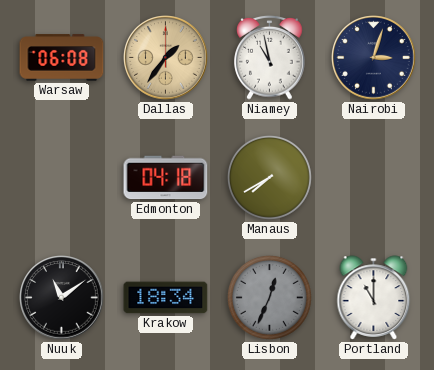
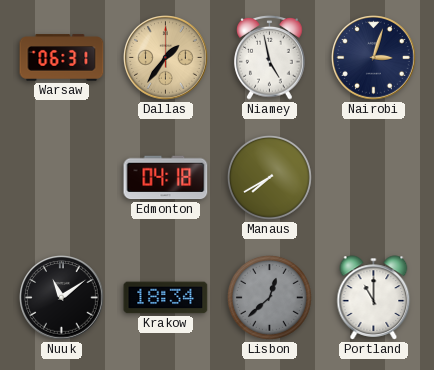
Warsaw: 06:08 -> 06:31 (62, 58)
Niamey: 10:58 -> 4:58 (270, 57)
Lisbon: 12:34 -> 12:38 (269, 297)
